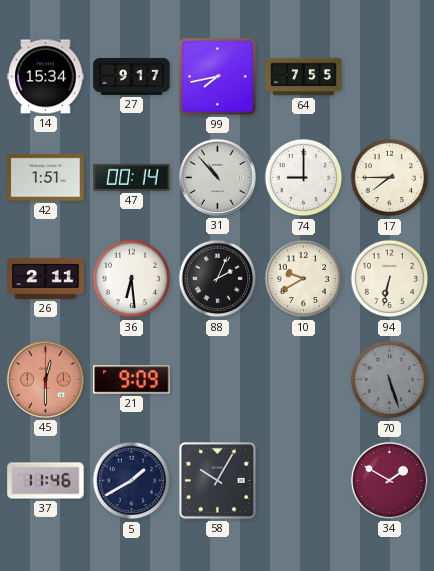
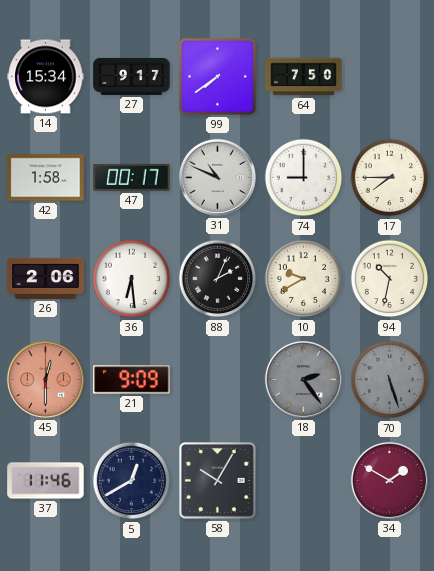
99: 7:43 -> 7:39 (218, 77)
64: 7:55 -> 7:50 (304, 77)
42: 1:51 -> 1:58 (46, 178)
47: 00:14 -> 00:17 (132, 177)
31: 10:53 -> 10:49 (217, 177)
26: 2:11 -> 2:06 (46, 278)
94: 6:32 -> 10:32 (390, 279)
18: none -> 2:24 (303, 379)
5: 1:40 -> 12:40 (132, 481)
